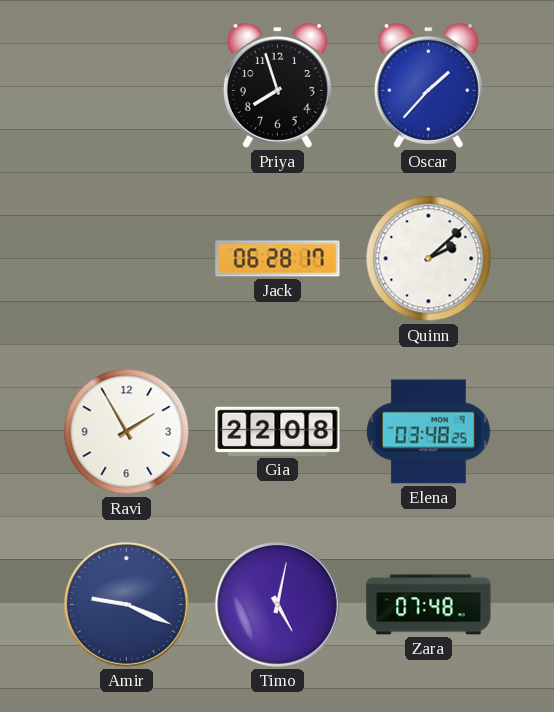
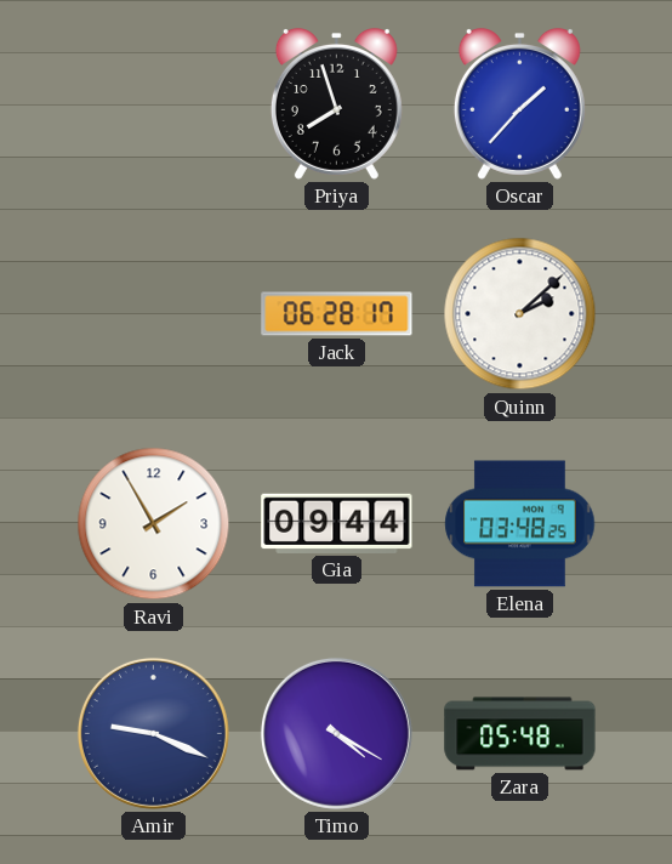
Gia: 22:08 -> 09:44 (337, 523)
Timo: 5:02 -> 4:20 (336, 733)
Zara: 07:48 -> 05:48 (520, 734)
